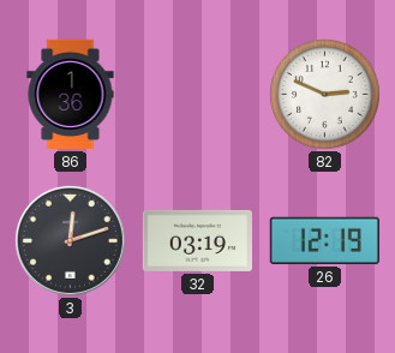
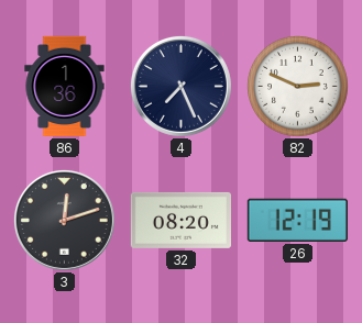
4: none -> 7:26 (180, 86)
32: 03:19 -> 08:20 (180, 220)
